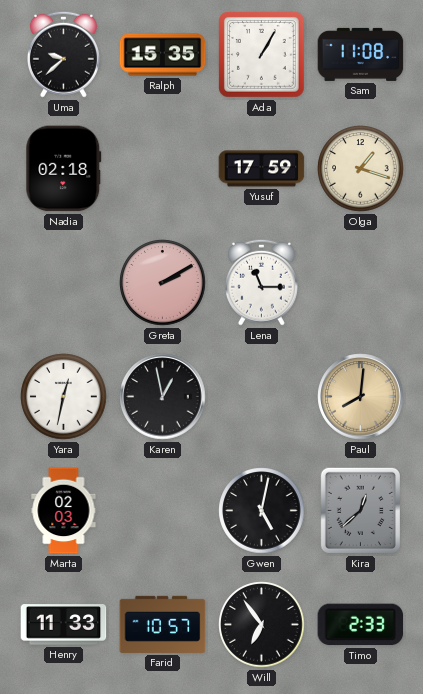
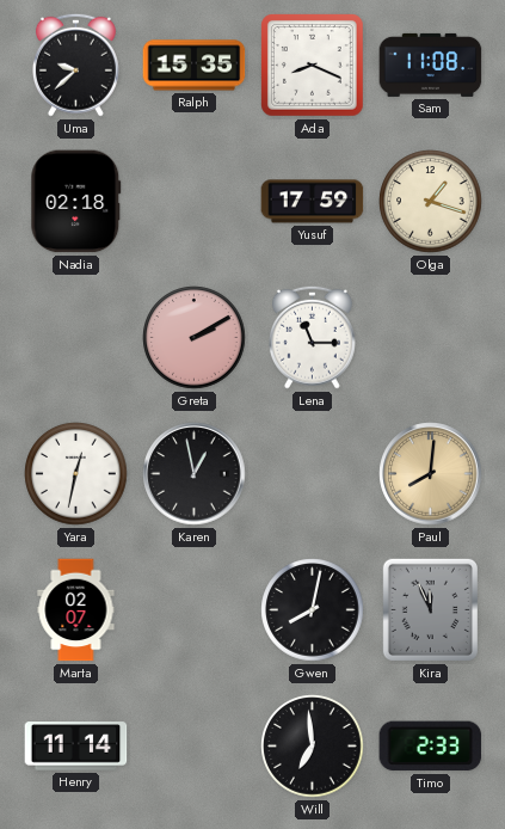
Ada: 1:05 -> 8:19 (313, 66)
Marta: 02:03 -> 02:07 (76, 610)
Gwen: 5:02 -> 8:02 (313, 610)
Kira: 12:38 -> 11:56 (430, 609)
Henry: 11:33 -> 11:14 (76, 747)
Farid: 10:57 -> none (163, 624)
Will: 6:54 -> 6:59 (313, 747)
